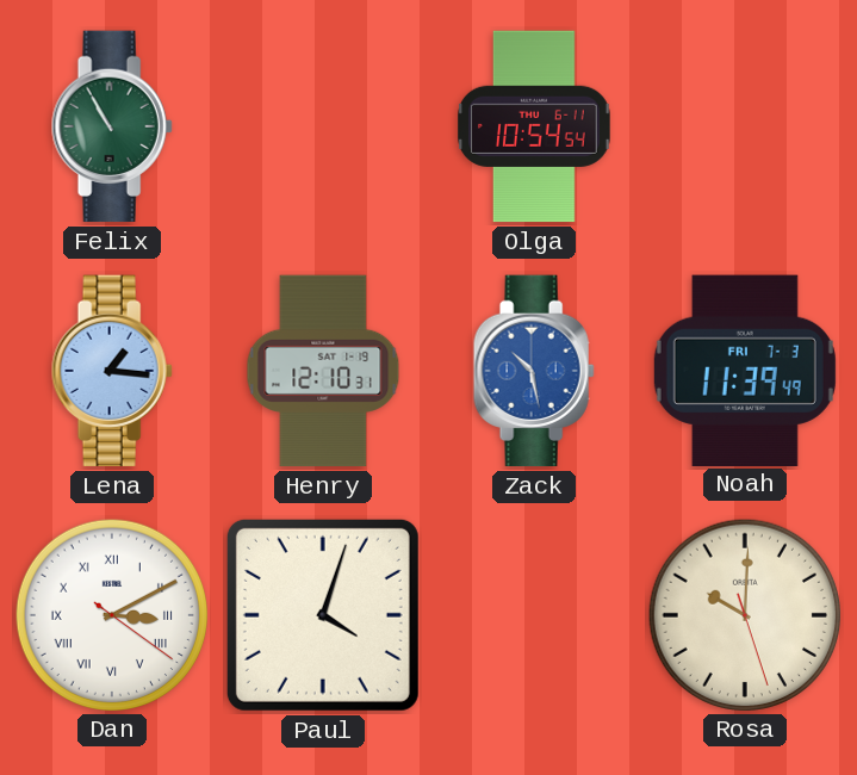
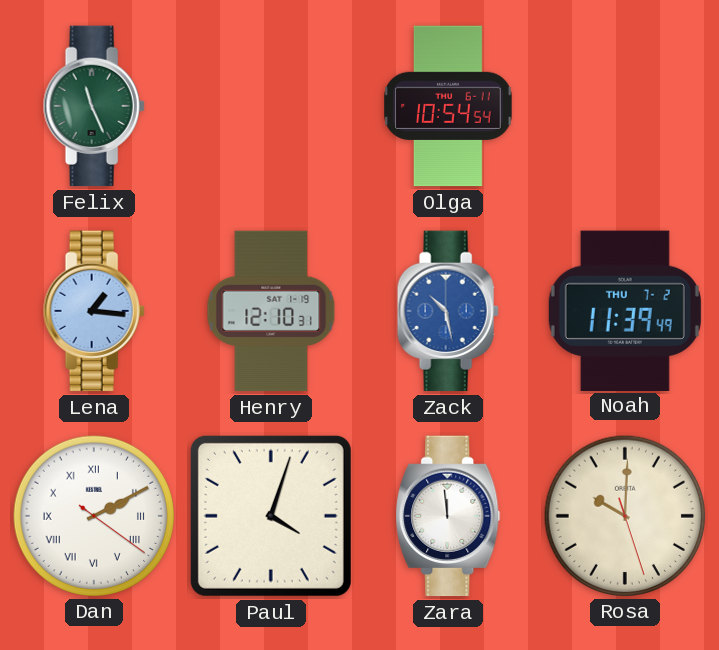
Felix: 10:55 -> 11:26 (94, 106)
Noah date: FRI 7-3 -> THU 7-2 (625, 310)
Dan: 3:10 -> 2:10 (93, 515)
Zara: none -> 11:59 (448, 516)
